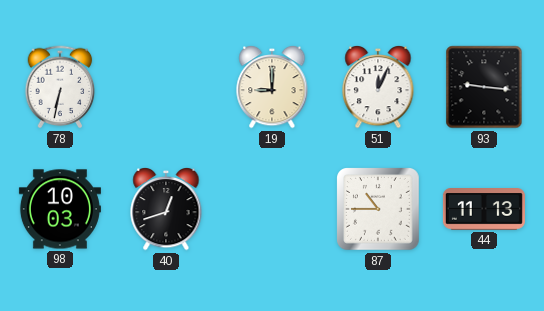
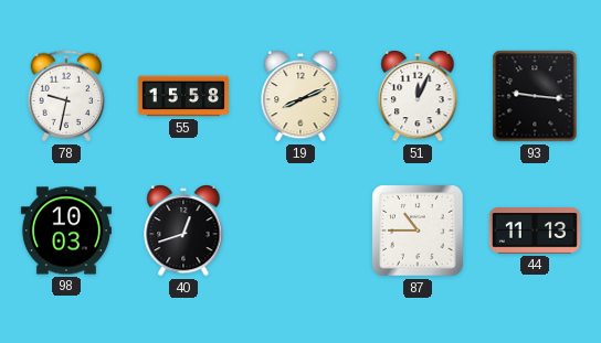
78: 6:32 -> 9:32 (66, 96)
55: none -> 15:58 (183, 96)
19: 9:00 -> 8:11 (300, 97)
